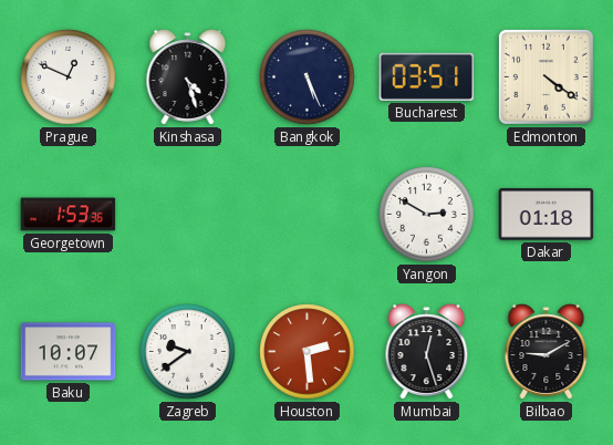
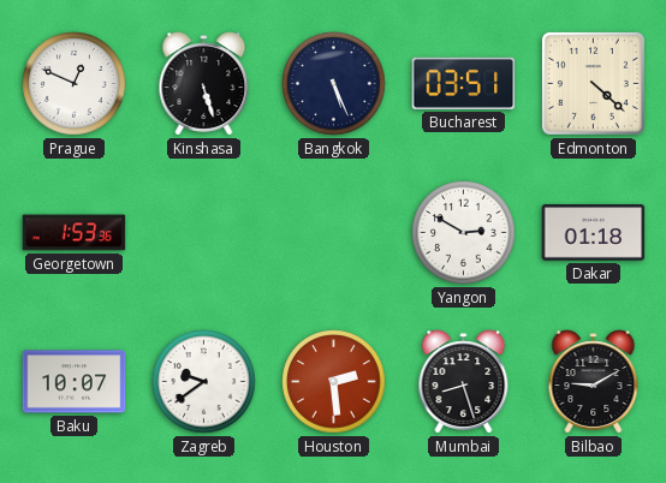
Kinshasa: 4:27 -> 5:27 (204, 84)
Edmonton: 4:21 -> 4:22 (593, 83)
Mumbai: 12:27 -> 8:27 (464, 382)
